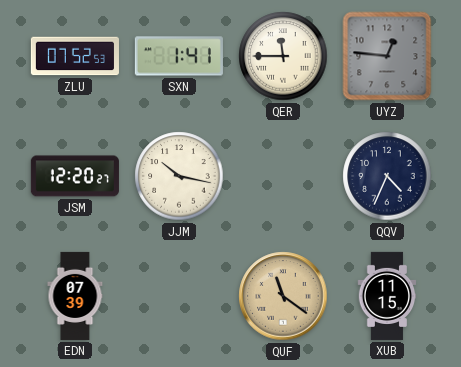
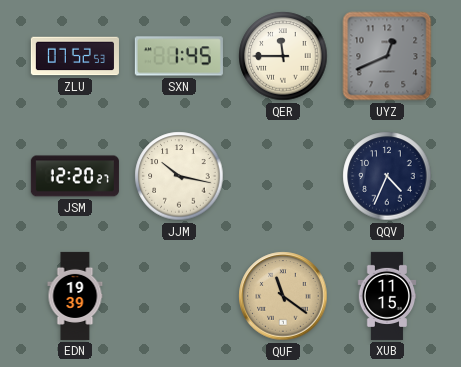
SXN: 1:41 -> 1:45 (179, 56)
UYZ: 12:46 -> 12:41 (387, 56)
EDN: 07:39 -> 19:39 (75, 296)
